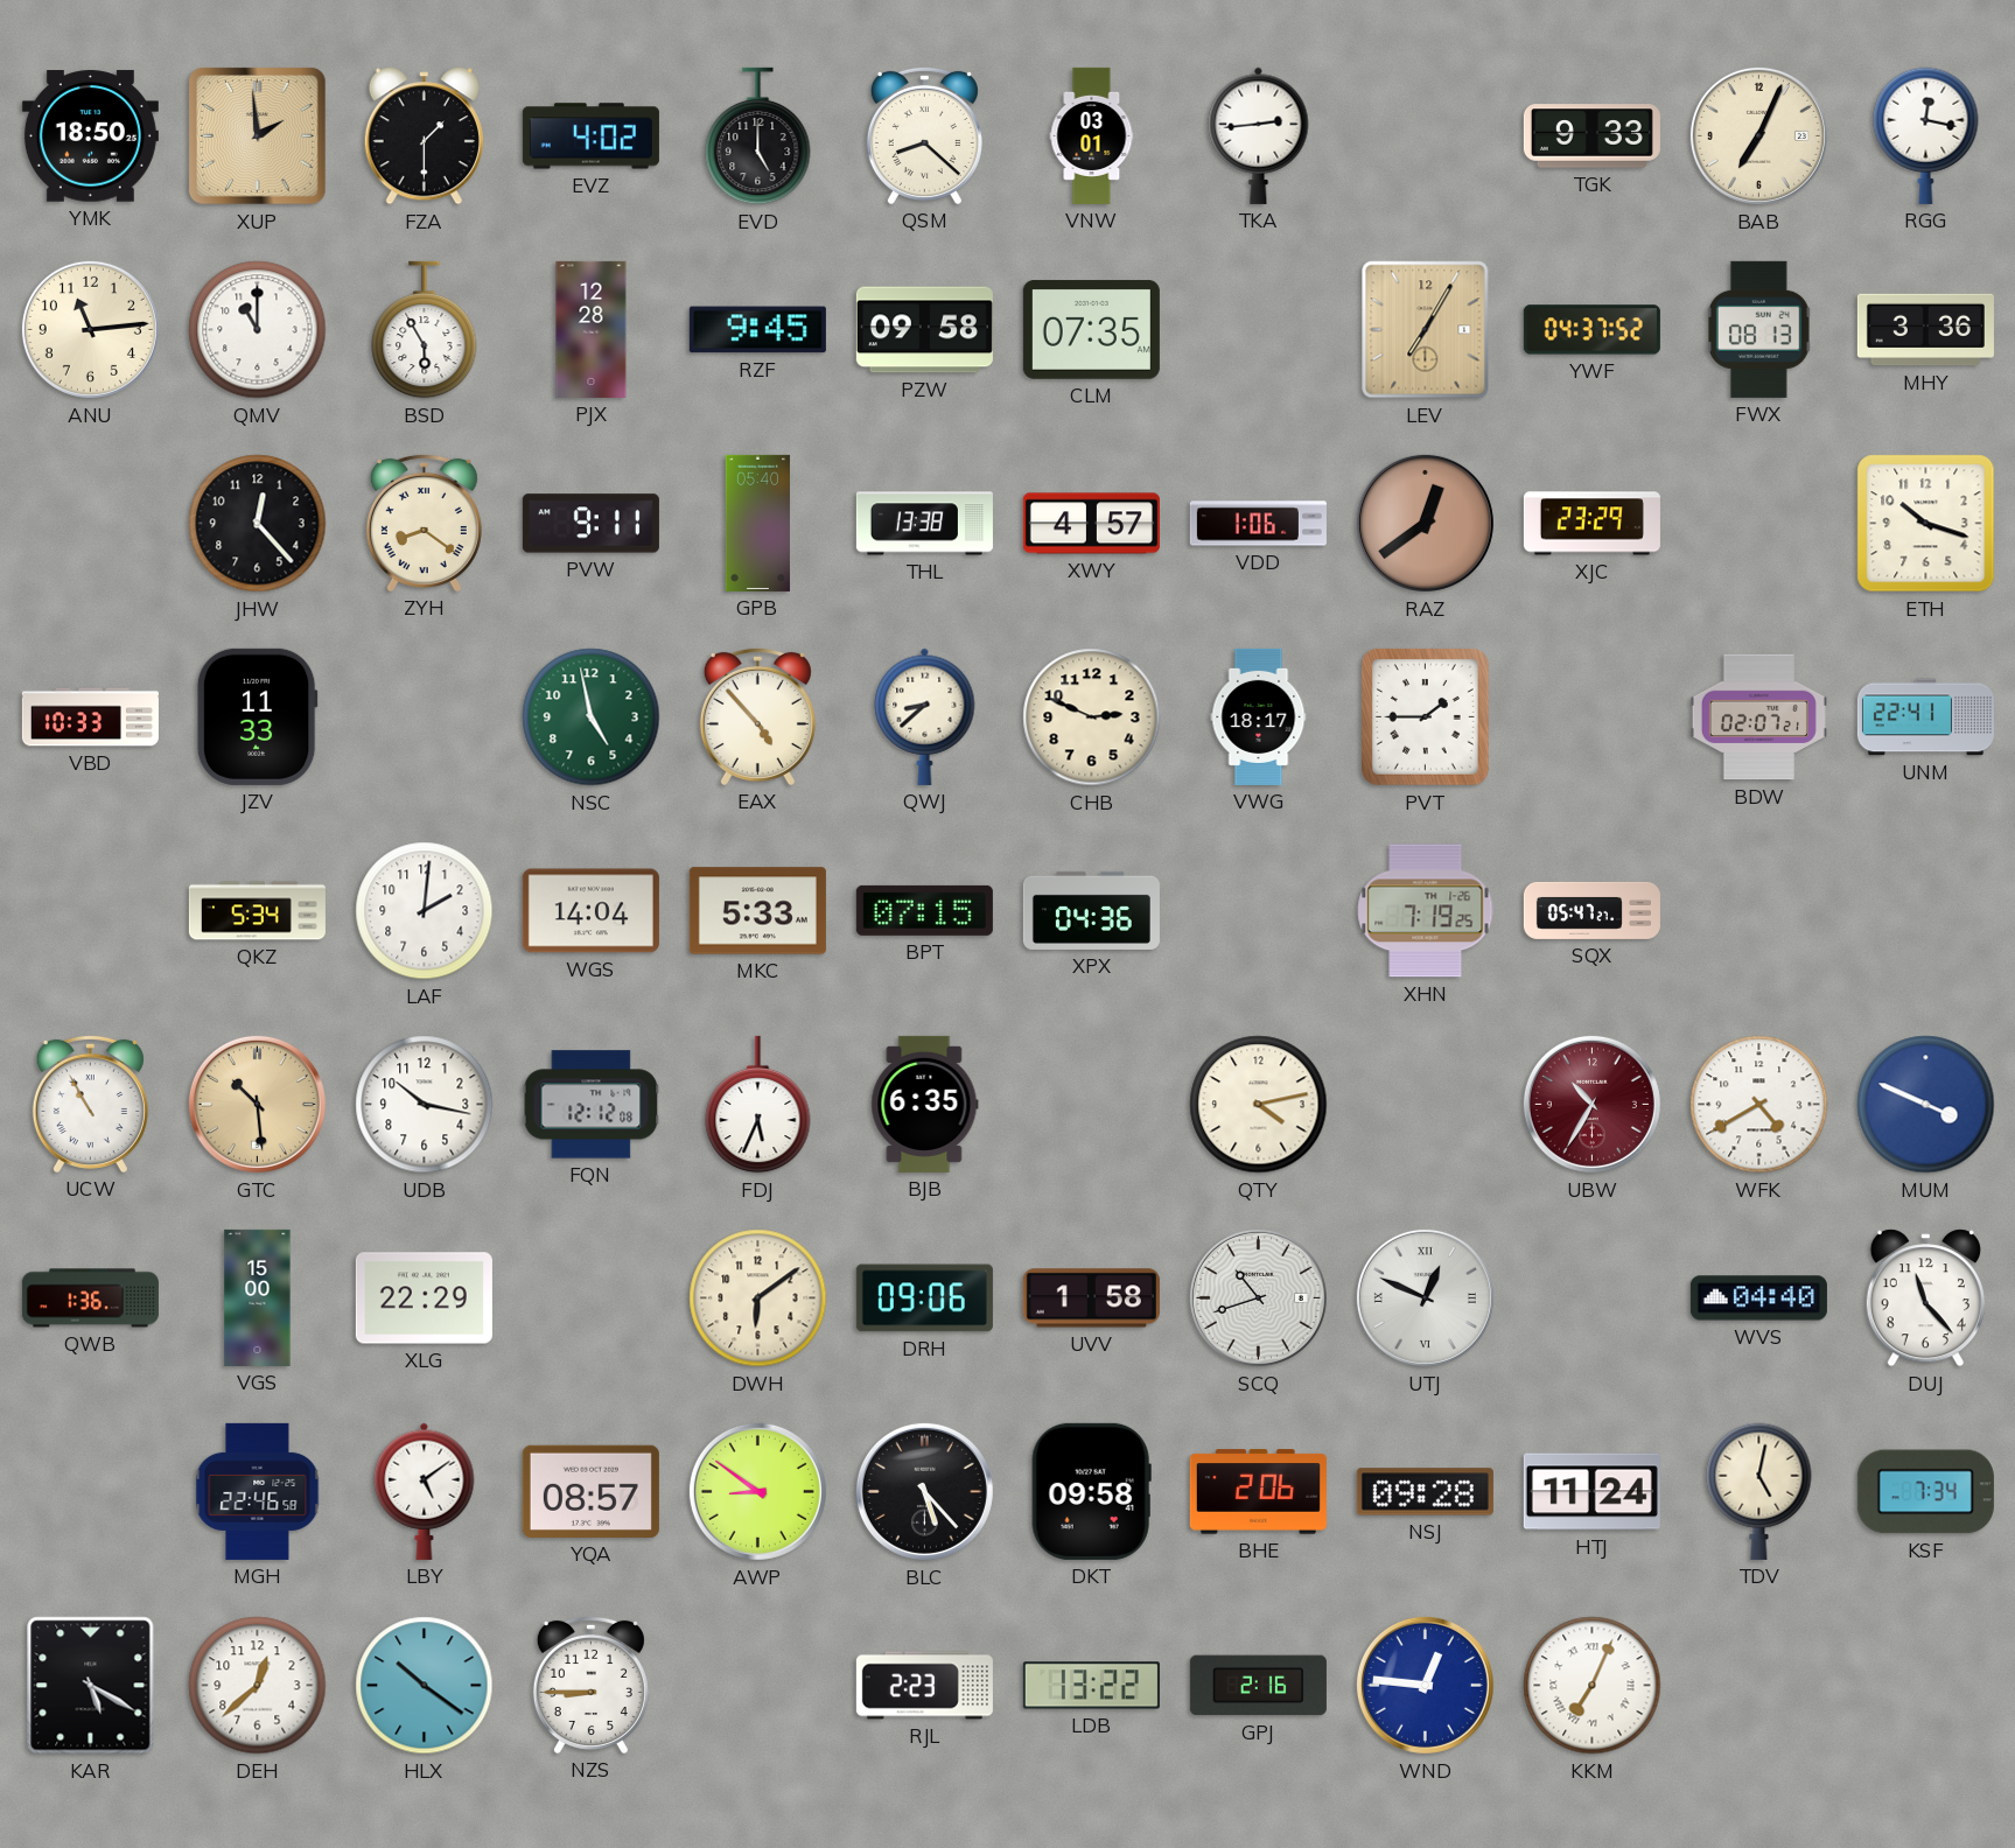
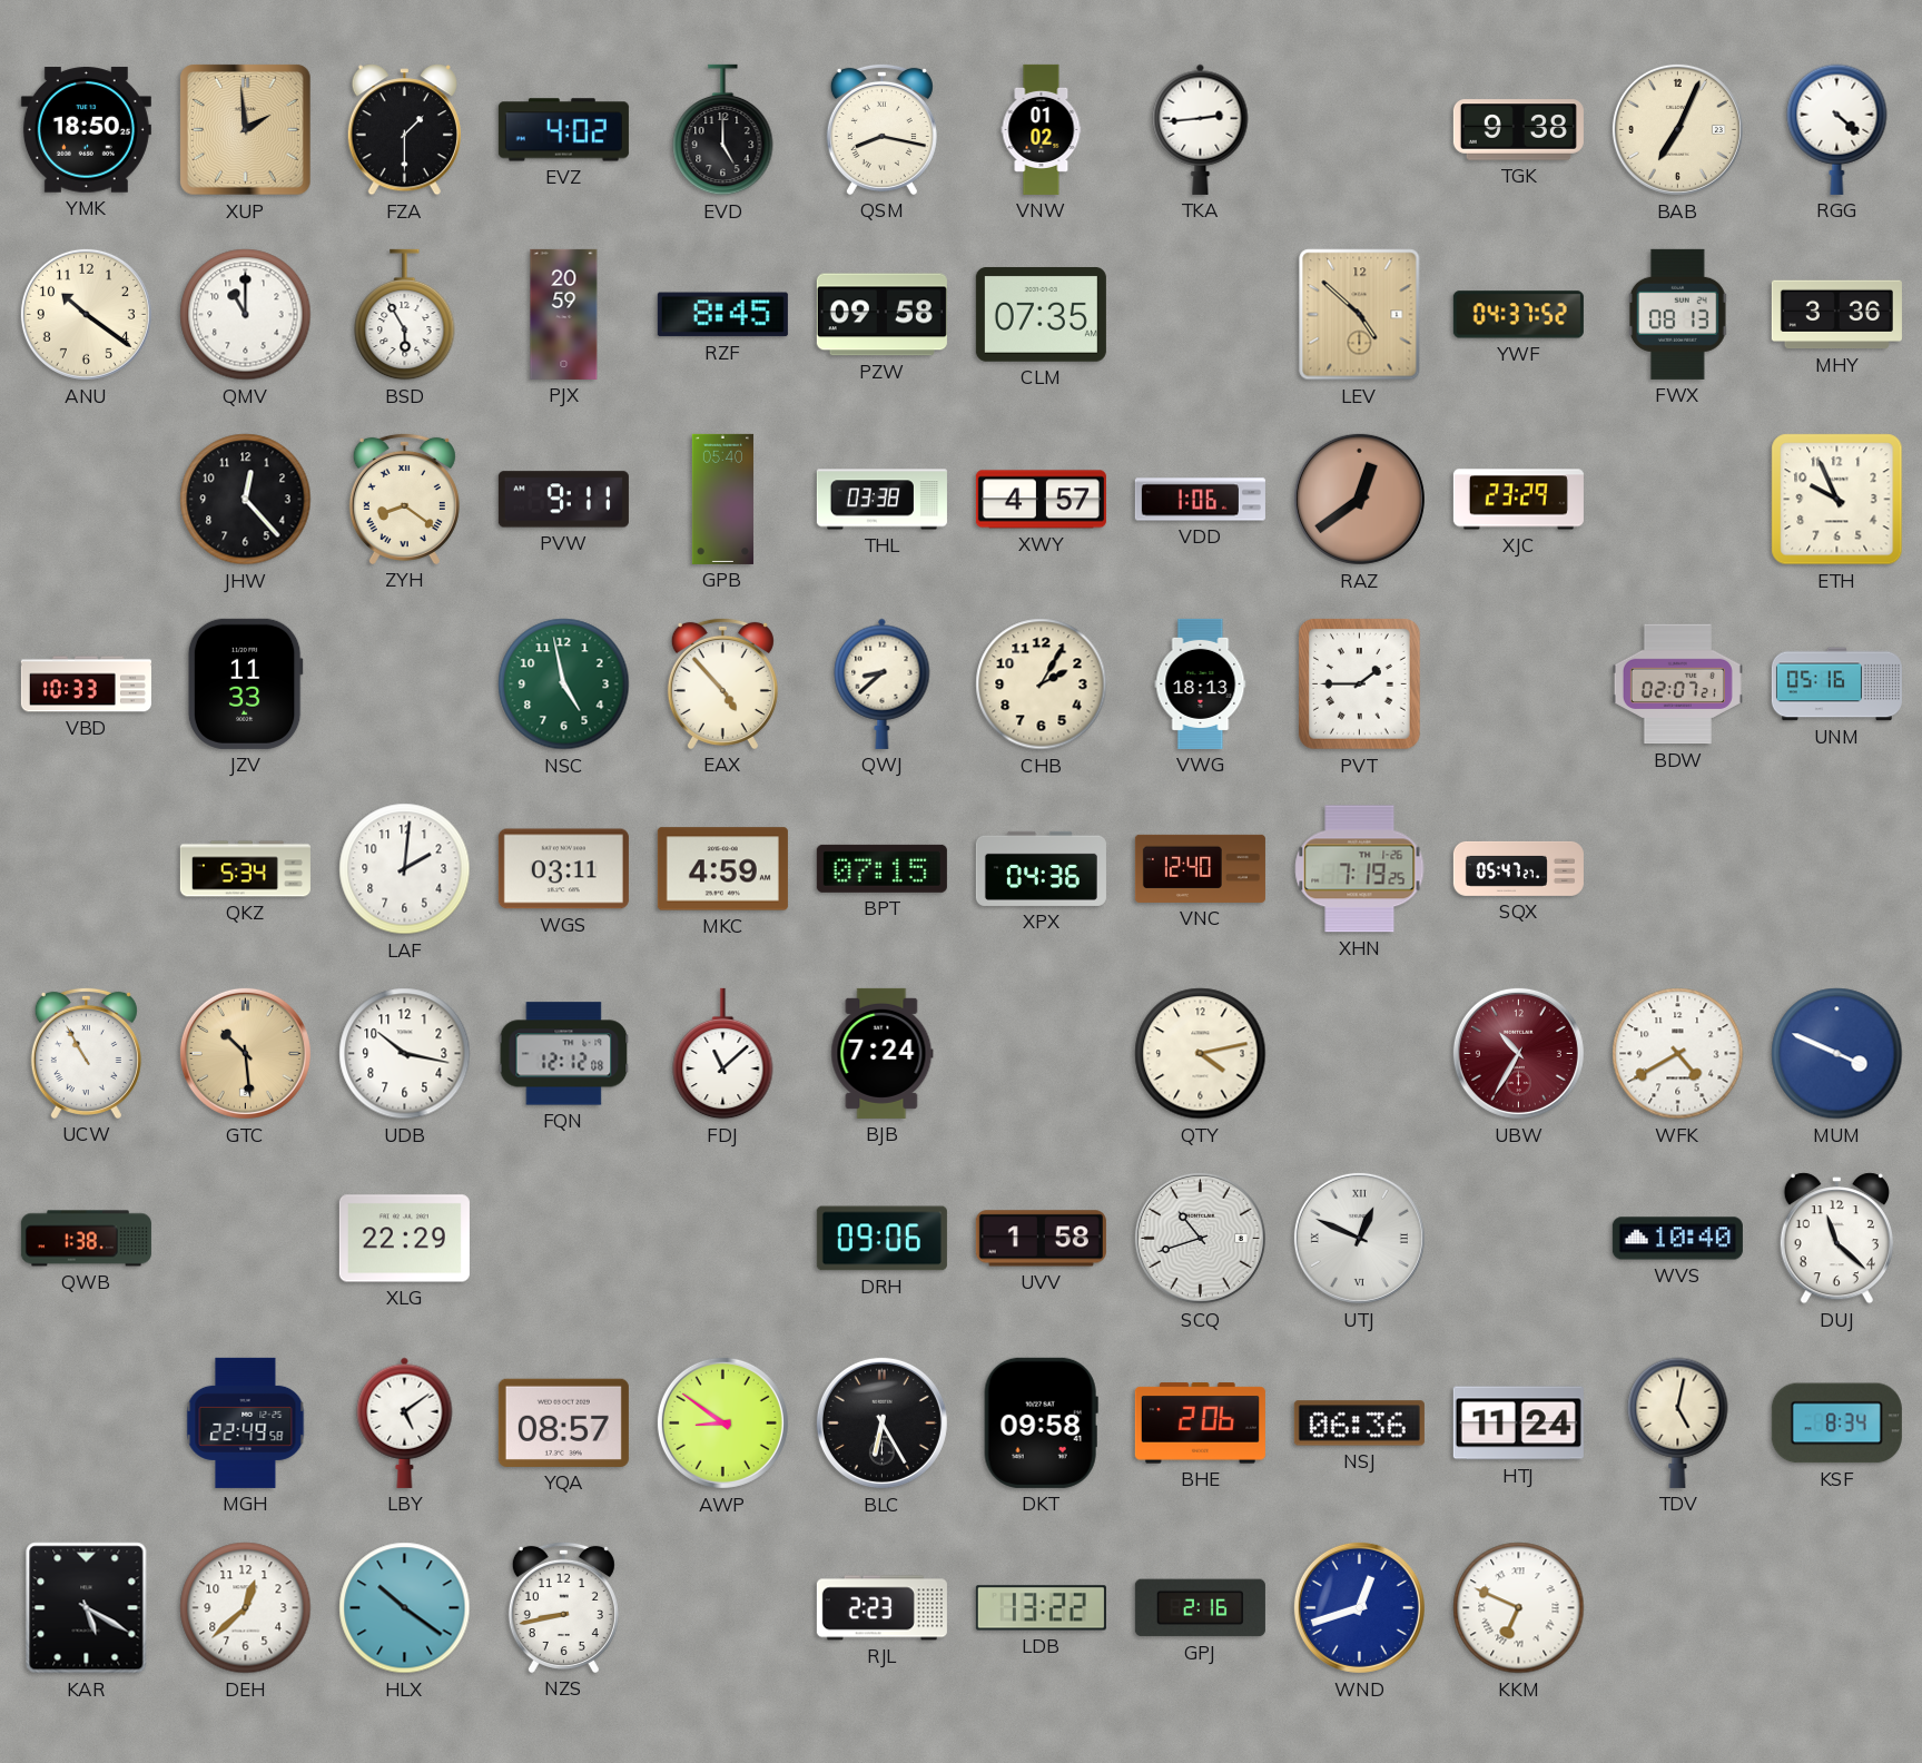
QSM: 8:22 -> 8:17 (881, 129)
VNW: 03:01 -> 01:02 (1042, 129)
TGK: 9:33 -> 9:38 (1518, 130)
RGG: 12:17 -> 4:22 (1837, 129)
ANU: 11:14 -> 10:21 (86, 314)
PJX: 12:28 -> 20:59 (564, 314)
RZF: 9:45 -> 8:45 (722, 315)
LEV: 7:05 -> 4:52 (1360, 315)
THL: 13:38 -> 03:38 (881, 500)
ETH: 10:18 -> 9:56 (1837, 500)
CHB: 2:49 -> 2:05 (1042, 684)
VWG: 18:17 -> 18:13 (1201, 683)
UNM: 22:41 -> 05:16 (1836, 684)
WGS: 14:04 -> 03:11 (563, 869)
MKC: 5:33 -> 4:59 (722, 869)
VNC: none -> 12:40 (1200, 868)
FDJ: 5:34 -> 11:08 (723, 1054)
BJB: 6:35 -> 7:24 (883, 1053)
QWB: 1:36 -> 1:38 (86, 1239)
VGS: 15:00 -> none (258, 1297)
DWH: 6:09 -> none (758, 1298)
WVS: 04:40 -> 10:40 (1677, 1239)
DUJ: 11:23 -> 11:22 (1836, 1239)
MGH: 22:46 -> 22:49 (246, 1422)
BLC: 5:23 -> 6:25 (881, 1422)
NSJ: 09:28 -> 06:36 (1359, 1424)
KSF: 7:34 -> 8:34 (1836, 1424)
NZS: 8:45 -> 8:43 (563, 1607)
WND: 12:46 -> 12:42 (1359, 1607)
KKM: 7:04 -> 6:49 (1519, 1608)
